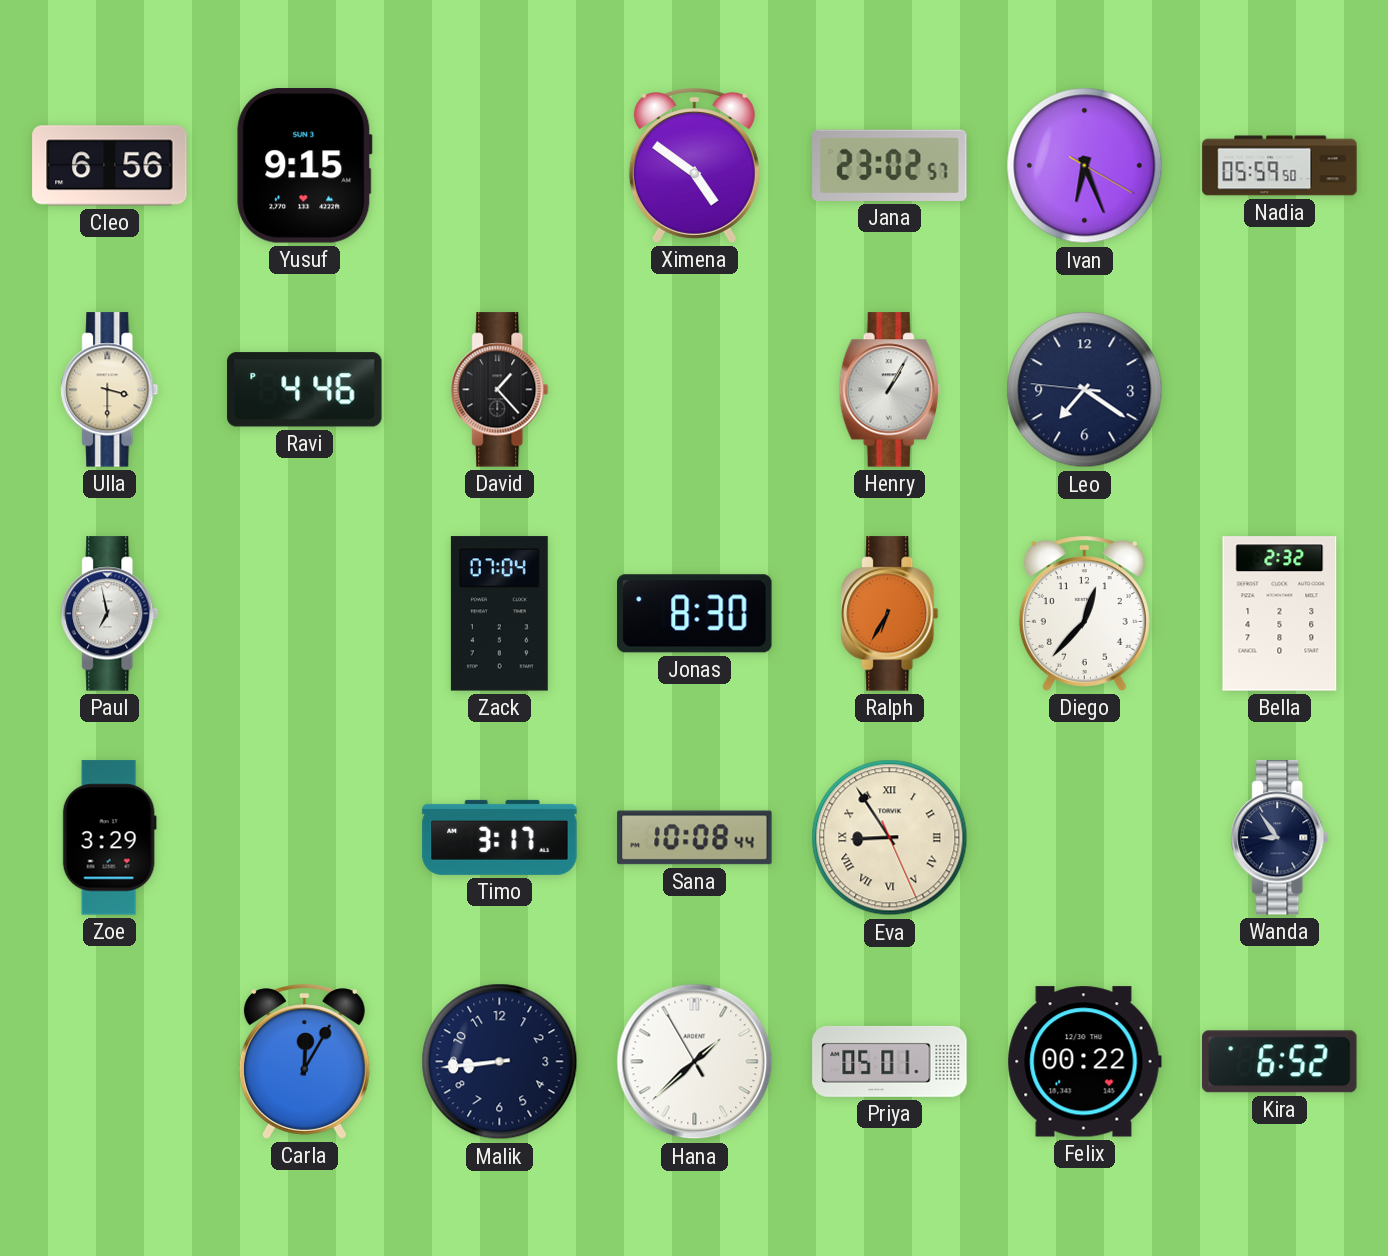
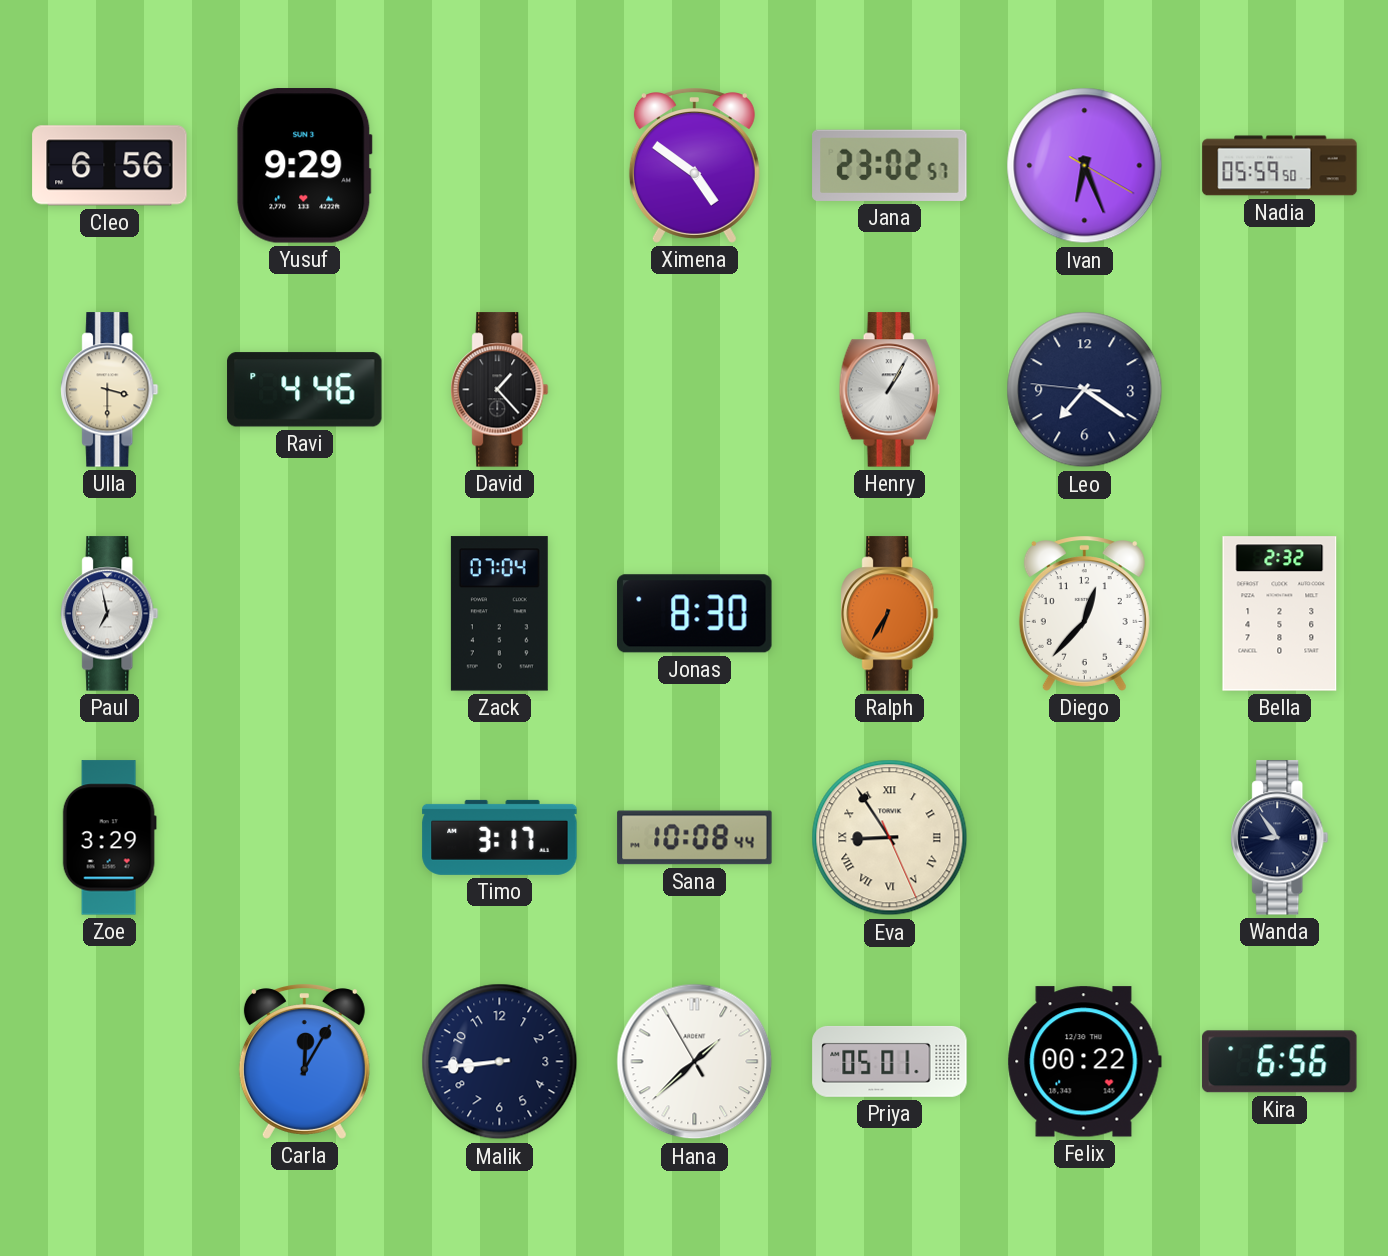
Yusuf: 9:15 -> 9:29 (305, 166)
Kira: 6:52 -> 6:56 (1280, 1062)
